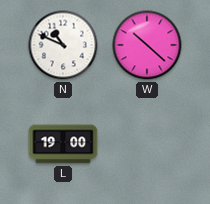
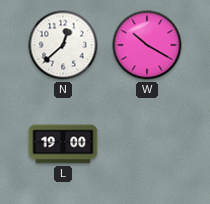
N: 10:49 -> 12:38 (63, 45)
W: 10:22 -> 10:20 (147, 45)
